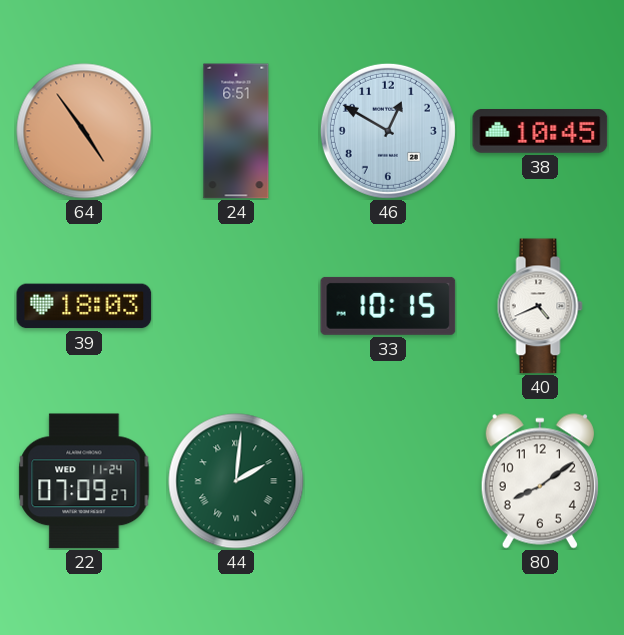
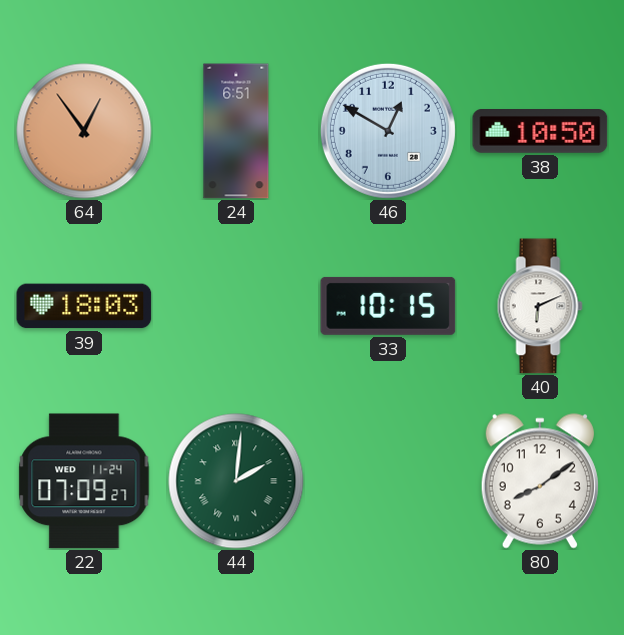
64: 4:54 -> 12:54 (84, 131)
38: 10:45 -> 10:50 (540, 132)
40: 4:41 -> 6:11 (540, 306)
